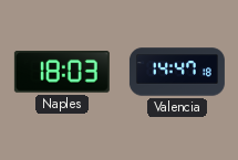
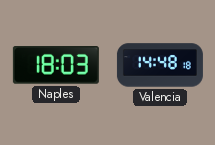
Valencia: 14:47 -> 14:48 (160, 65)
